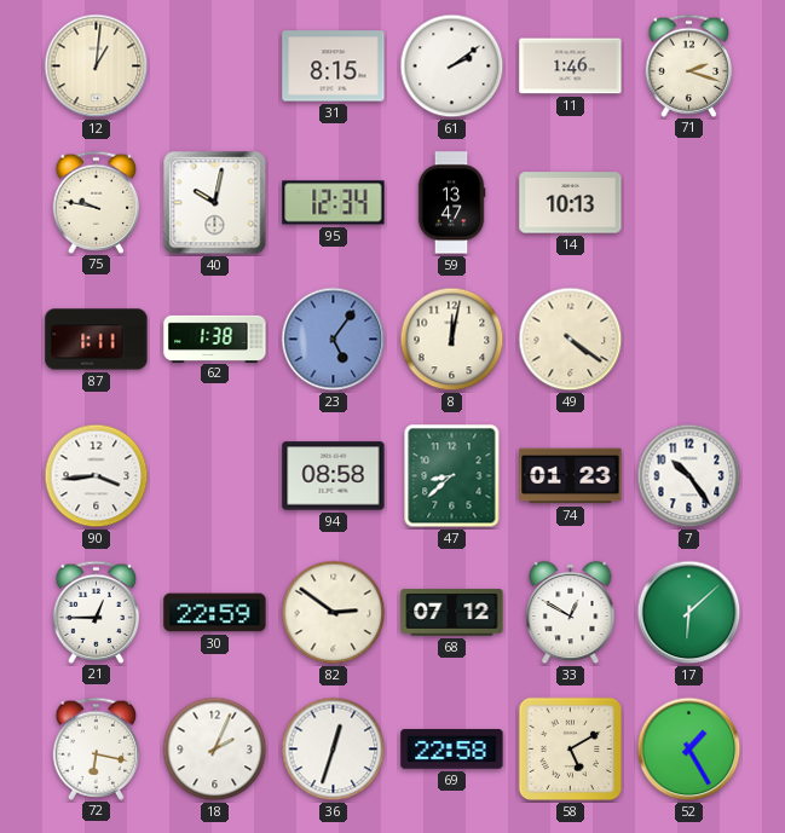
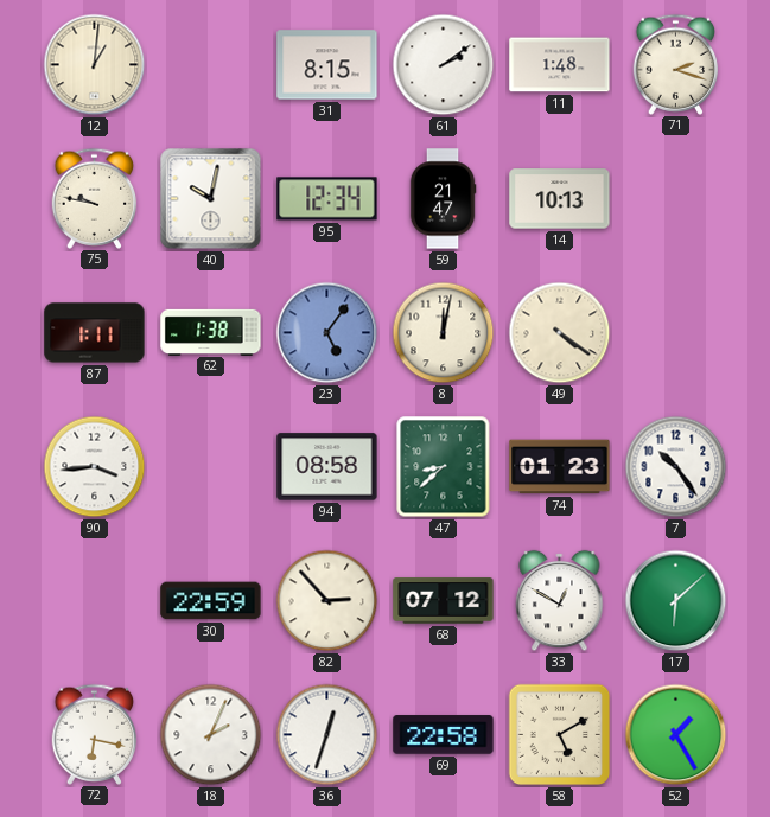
11: 1:46 -> 1:48 (560, 65)
59: 13:47 -> 21:47 (443, 199)
21: 12:45 -> none (97, 612)
82: 2:51 -> 2:53 (327, 601)
